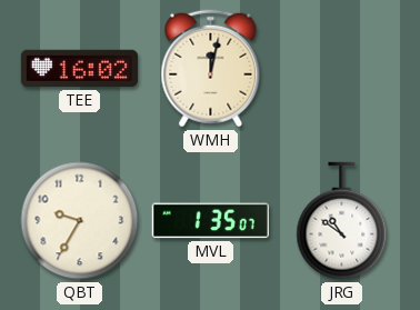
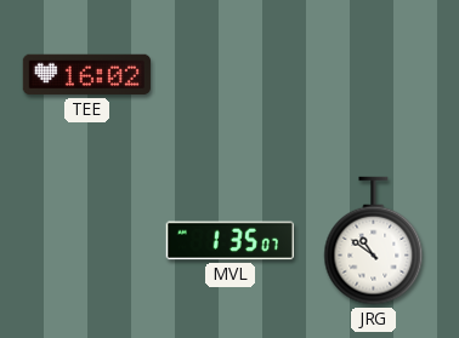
WMH: 12:02 -> none (211, 69)
QBT: 9:35 -> none (80, 221)
